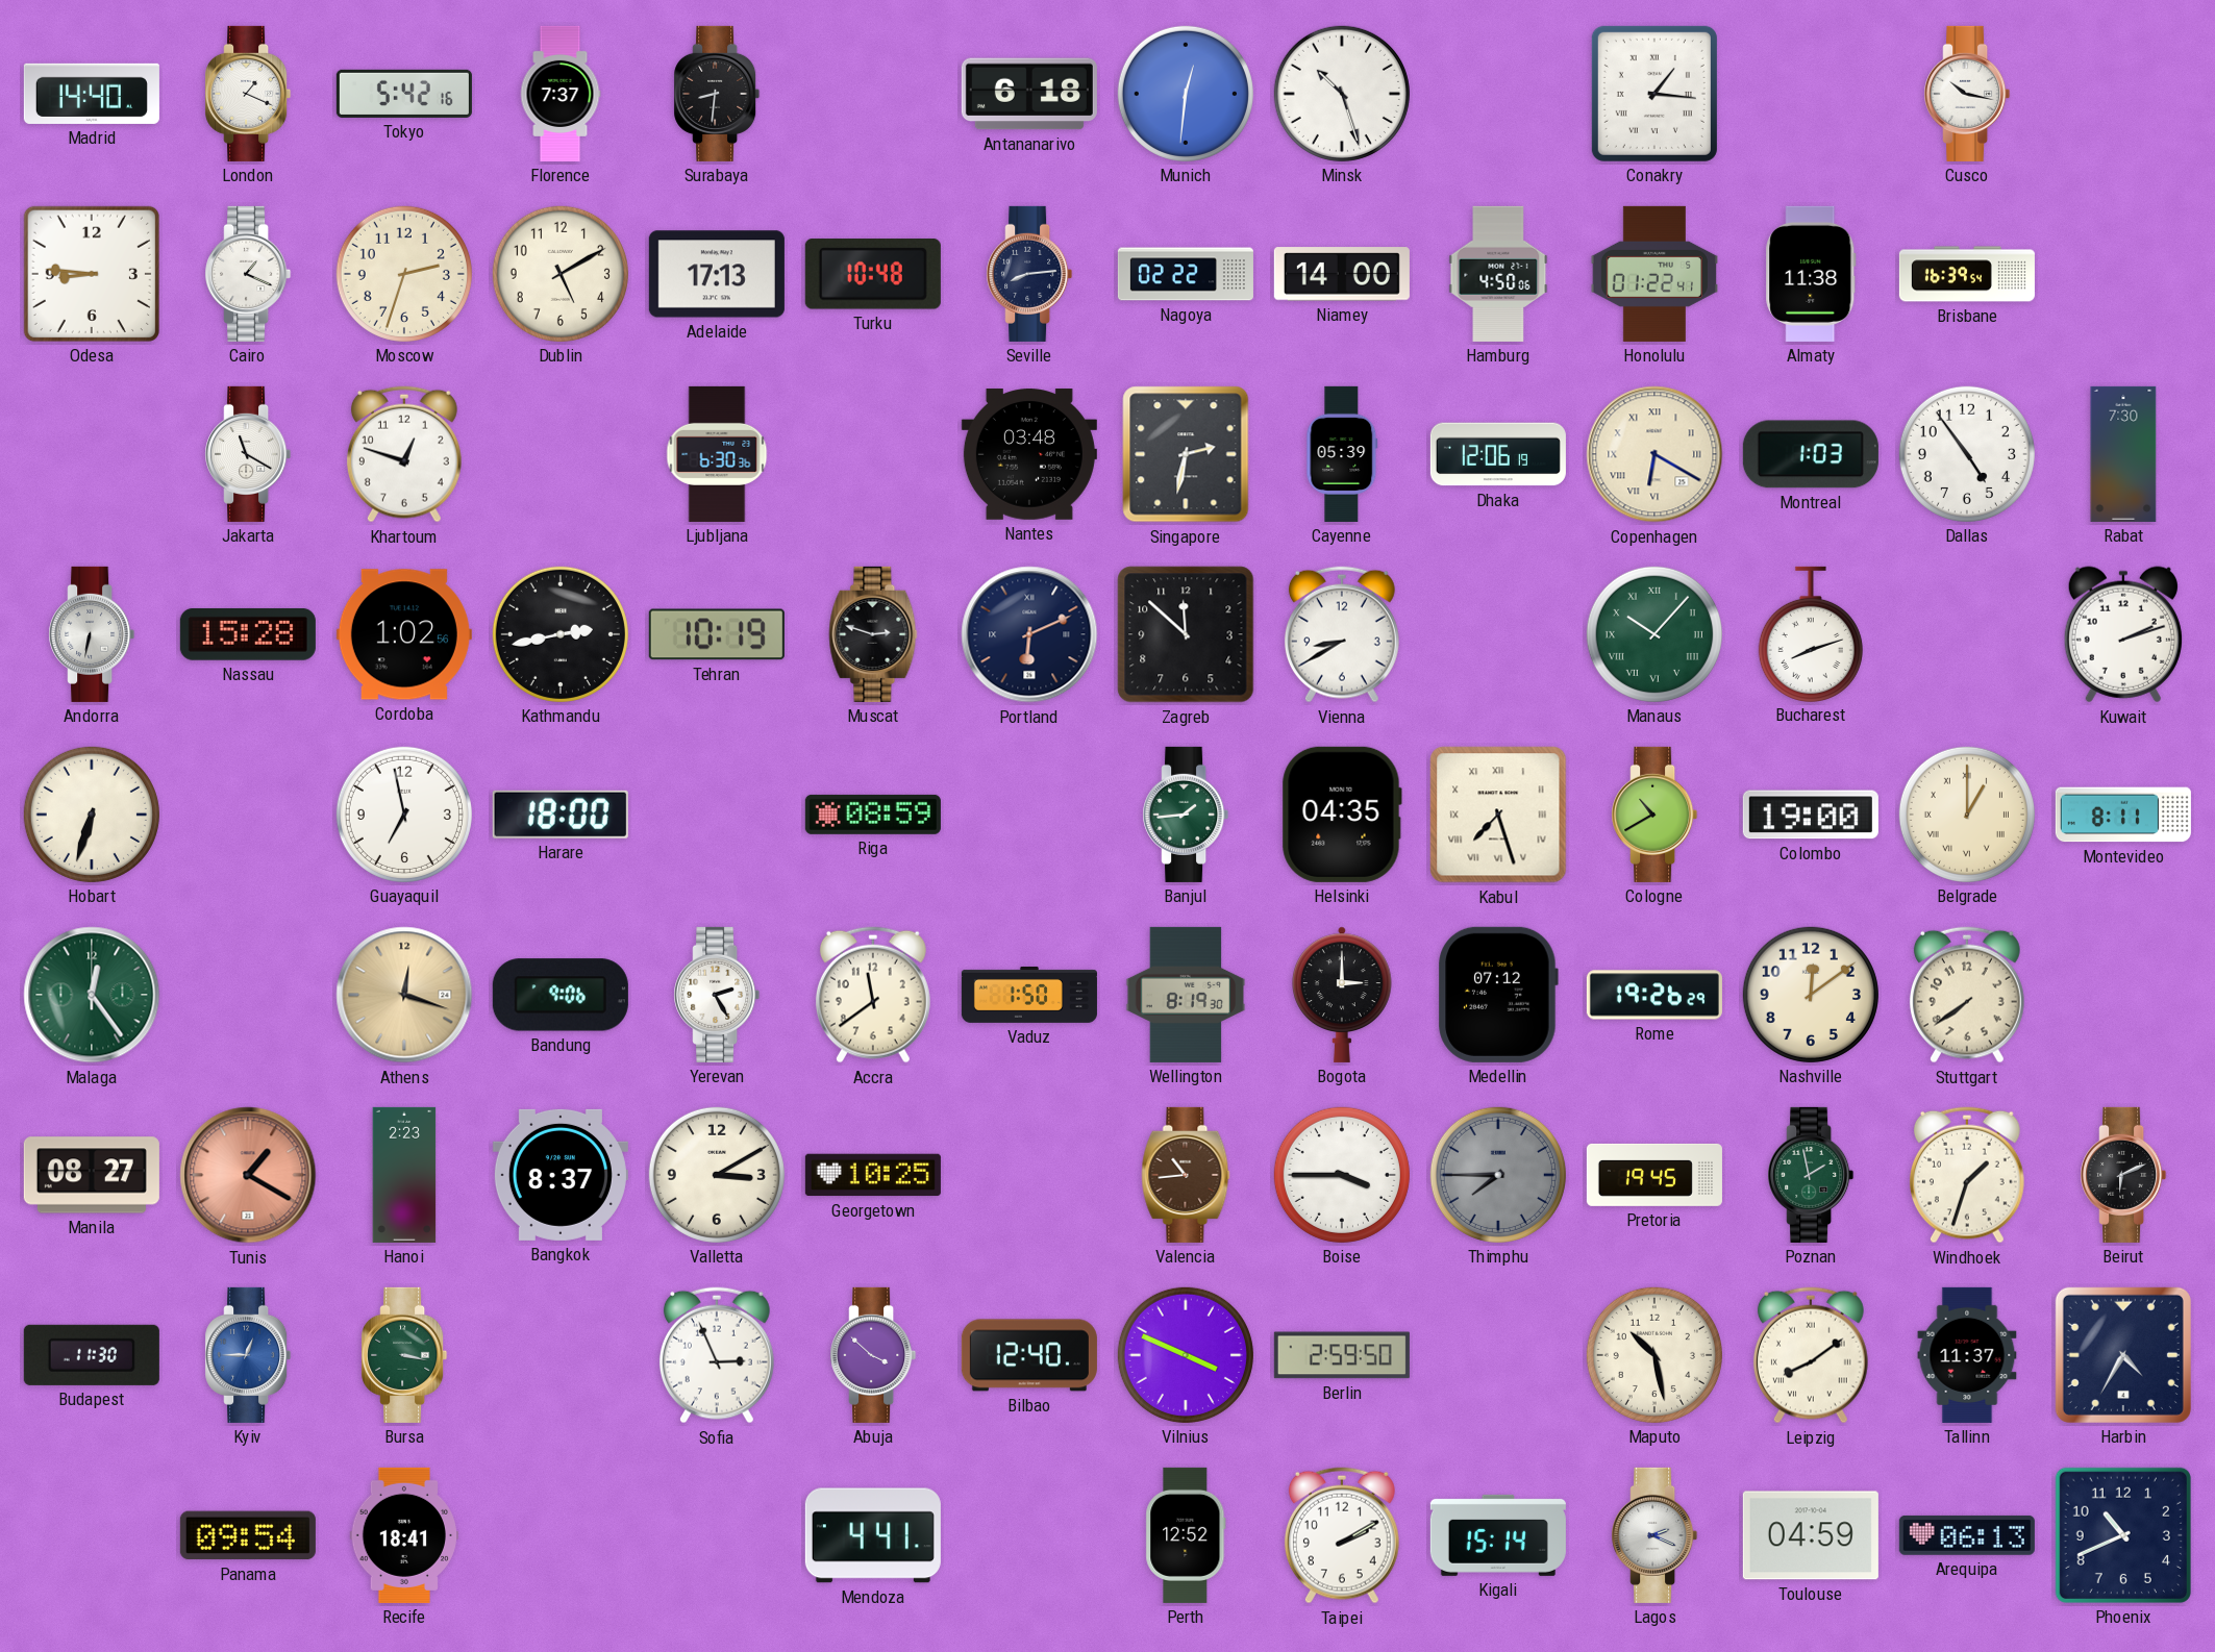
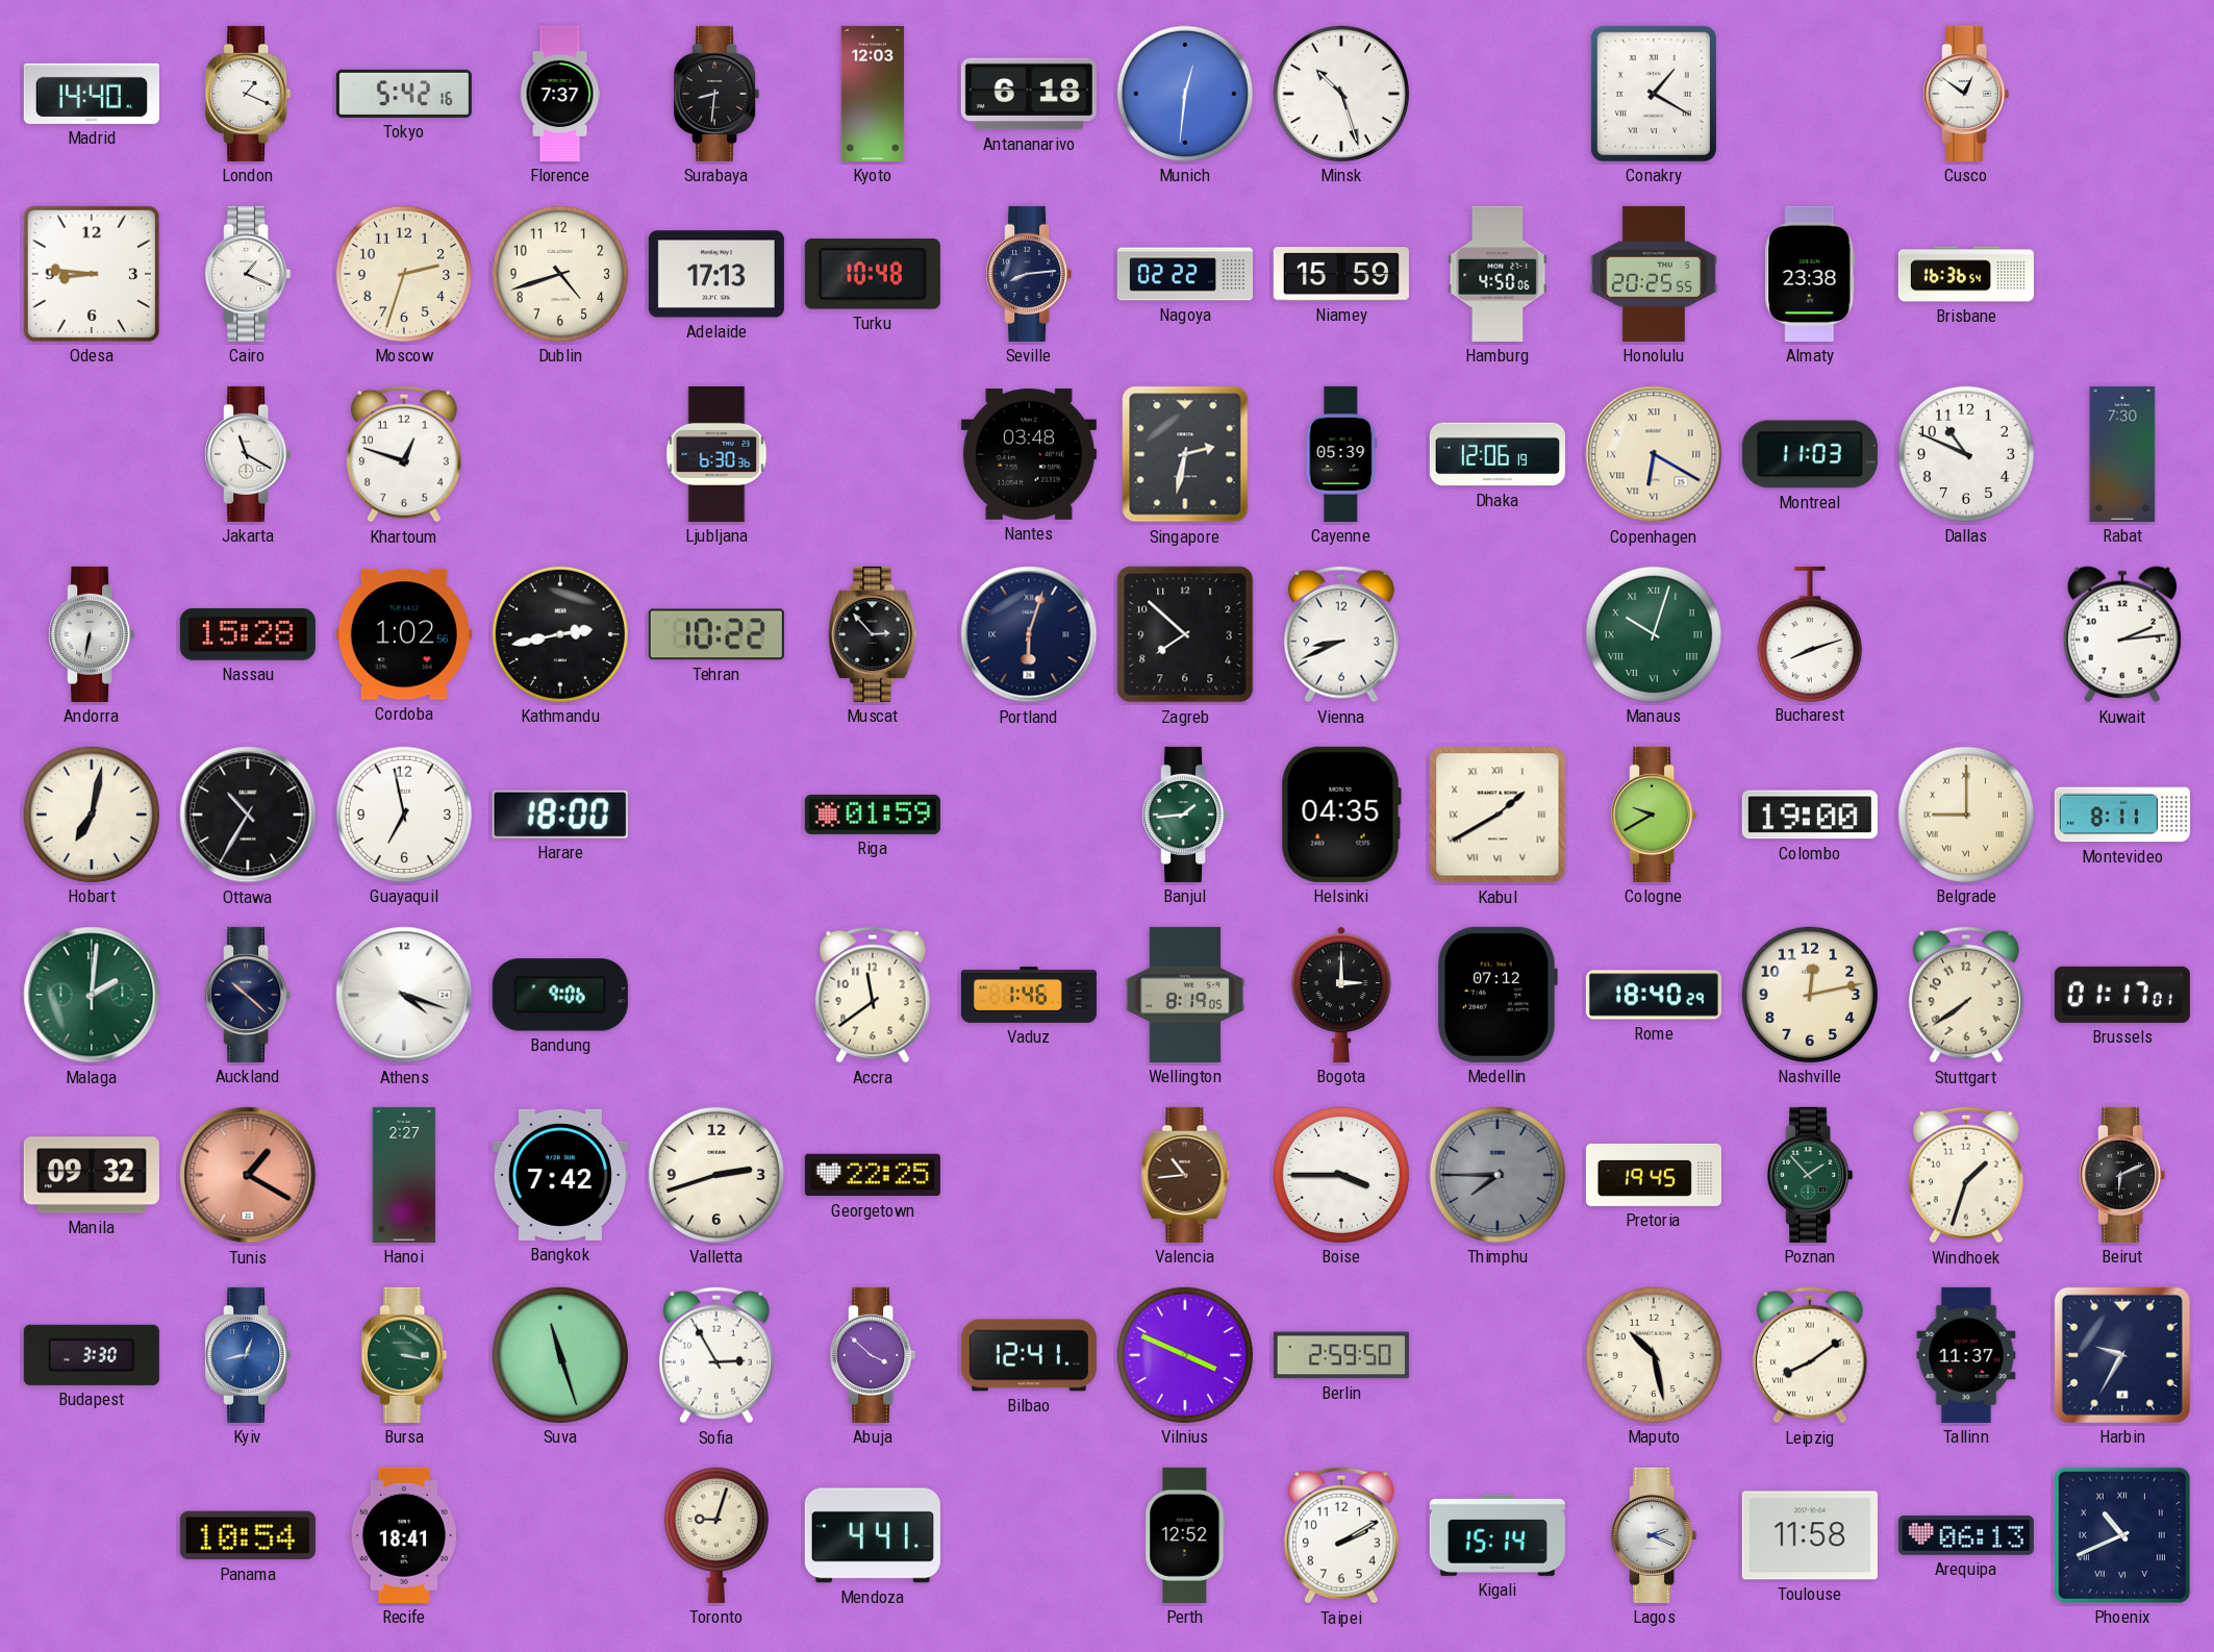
Kyoto: none -> 12:03 (873, 94)
Conakry: 1:16 -> 1:20 (1654, 94)
Cusco: 10:17 -> 12:51 (1966, 94)
Dublin: 5:10 -> 4:42 (560, 274)
Niamey: 14:00 -> 15:59 (1341, 274)
Honolulu: 01:22 -> 20:25 (1654, 274)
Almaty: 11:38 -> 23:38 (1810, 274)
Brisbane: 16:39 -> 16:36 (1966, 274)
Montreal: 1:03 -> 11:03 (1810, 454)
Dallas: 4:54 -> 10:49 (1966, 454)
Tehran: 10:19 -> 10:22 (716, 634)
Muscat: 2:48 -> 2:53 (873, 634)
Portland: 6:11 -> 6:03 (1029, 634)
Zagreb: 11:52 -> 7:52 (1185, 634)
Vienna: 8:40 -> 8:41 (1341, 634)
Manaus: 10:07 -> 10:03 (1654, 634)
Kuwait: 2:12 -> 2:14 (2122, 634)
Hobart: 6:33 -> 7:02 (92, 815)
Ottawa: none -> 10:35 (248, 815)
Riga: 08:59 -> 01:59 (873, 815)
Kabul: 7:27 -> 1:40 (1498, 815)
Cologne: 10:40 -> 9:40 (1654, 815)
Belgrade: 1:00 -> 9:00 (1966, 815)
Malaga: 12:24 -> 2:01 (92, 995)
Auckland: none -> 10:22 (248, 995)
Athens: 12:18 -> 4:18 (404, 995)
Athens dial: champagne -> white (404, 995)
Yerevan: 2:25 -> none (717, 995)
Vaduz: 1:50 -> 1:46 (1029, 995)
Wellington: 8:19:30 -> 8:19:05 (1185, 995)
Rome: 19:26 -> 18:40 (1654, 995)
Nashville: 12:09 -> 12:13 (1810, 995)
Brussels: none -> 01:17 (2122, 995)
Manila: 08:27 -> 09:32 (92, 1175)
Hanoi: 2:23 -> 2:27 (404, 1175)
Bangkok: 8:37 -> 7:42 (560, 1175)
Valletta: 3:10 -> 2:42 (716, 1175)
Georgetown: 10:25 -> 22:25 (873, 1175)
Poznan: 1:58 -> 1:53 (1810, 1175)
Budapest: 11:30 -> 3:30 (92, 1355)
Kyiv: 12:45 -> 12:43 (248, 1355)
Suva: none -> 11:27 (560, 1355)
Sofia: 2:56 -> 2:55 (716, 1355)
Bilbao: 12:40 -> 12:41 (1029, 1355)
Harbin: 4:35 -> 9:35 (2122, 1355)
Panama: 09:54 -> 10:54 (248, 1535)
Toronto: none -> 9:03 (716, 1535)
Toulouse: 04:59 -> 11:58 (1810, 1535)
Phoenix numerals: Arabic -> Roman (2122, 1535)
